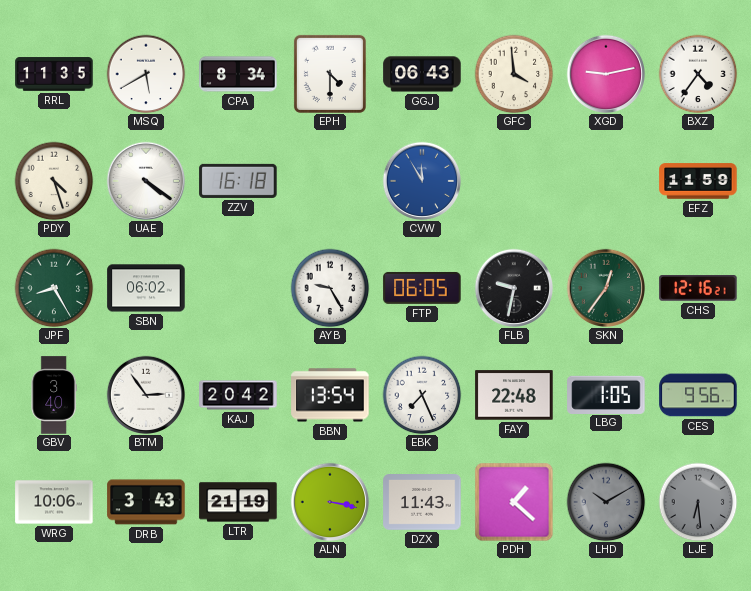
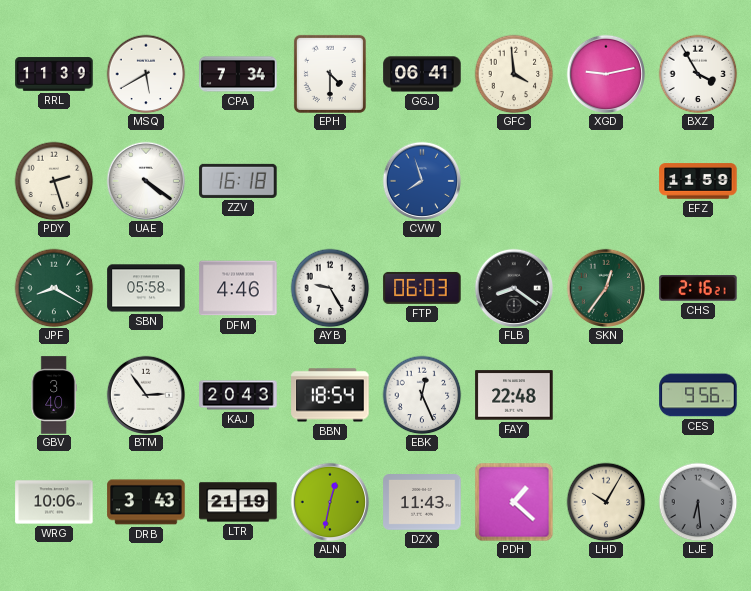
RRL: 11:35 -> 11:39 (54, 74)
CPA: 8:34 -> 7:34 (238, 74)
GGJ: 06:43 -> 06:41 (422, 74)
BXZ: 4:36 -> 3:55 (698, 74)
PDY: 4:27 -> 2:27 (54, 181)
CVW: 11:55 -> 7:57 (421, 180)
JPF: 8:25 -> 8:20 (54, 288)
SBN: 06:02 -> 05:58 (146, 288)
DFM: none -> 4:46 (238, 288)
FTP: 06:05 -> 06:03 (422, 288)
FLB: 9:32 -> 8:21 (513, 287)
CHS: 12:16 -> 2:16 (698, 289)
KAJ: 20:42 -> 20:43 (238, 395)
BBN: 13:54 -> 18:54 (330, 395)
EBK: 7:26 -> 12:26 (422, 395)
LBG: 1:05 -> none (606, 394)
ALN: 3:17 -> 12:32 (329, 501)
LHD: 10:10 -> 10:05 (606, 502)
LHD dial: grey -> cream (606, 502)
